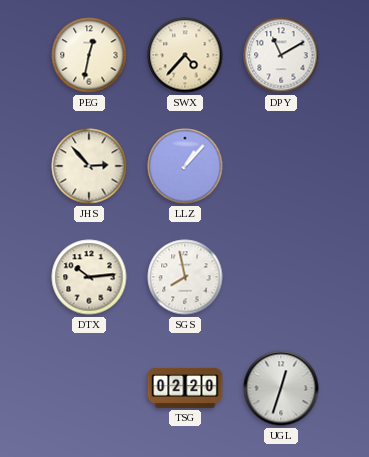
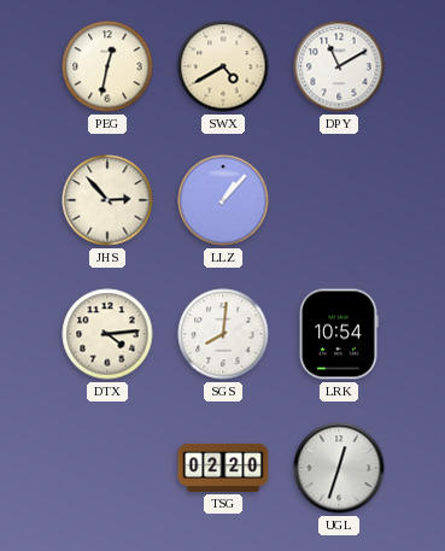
SWX: 4:37 -> 4:40 (223, 66)
DTX: 10:14 -> 4:14 (107, 334)
SGS: 7:58 -> 8:01 (223, 334)
LRK: none -> 10:54 (339, 334)
